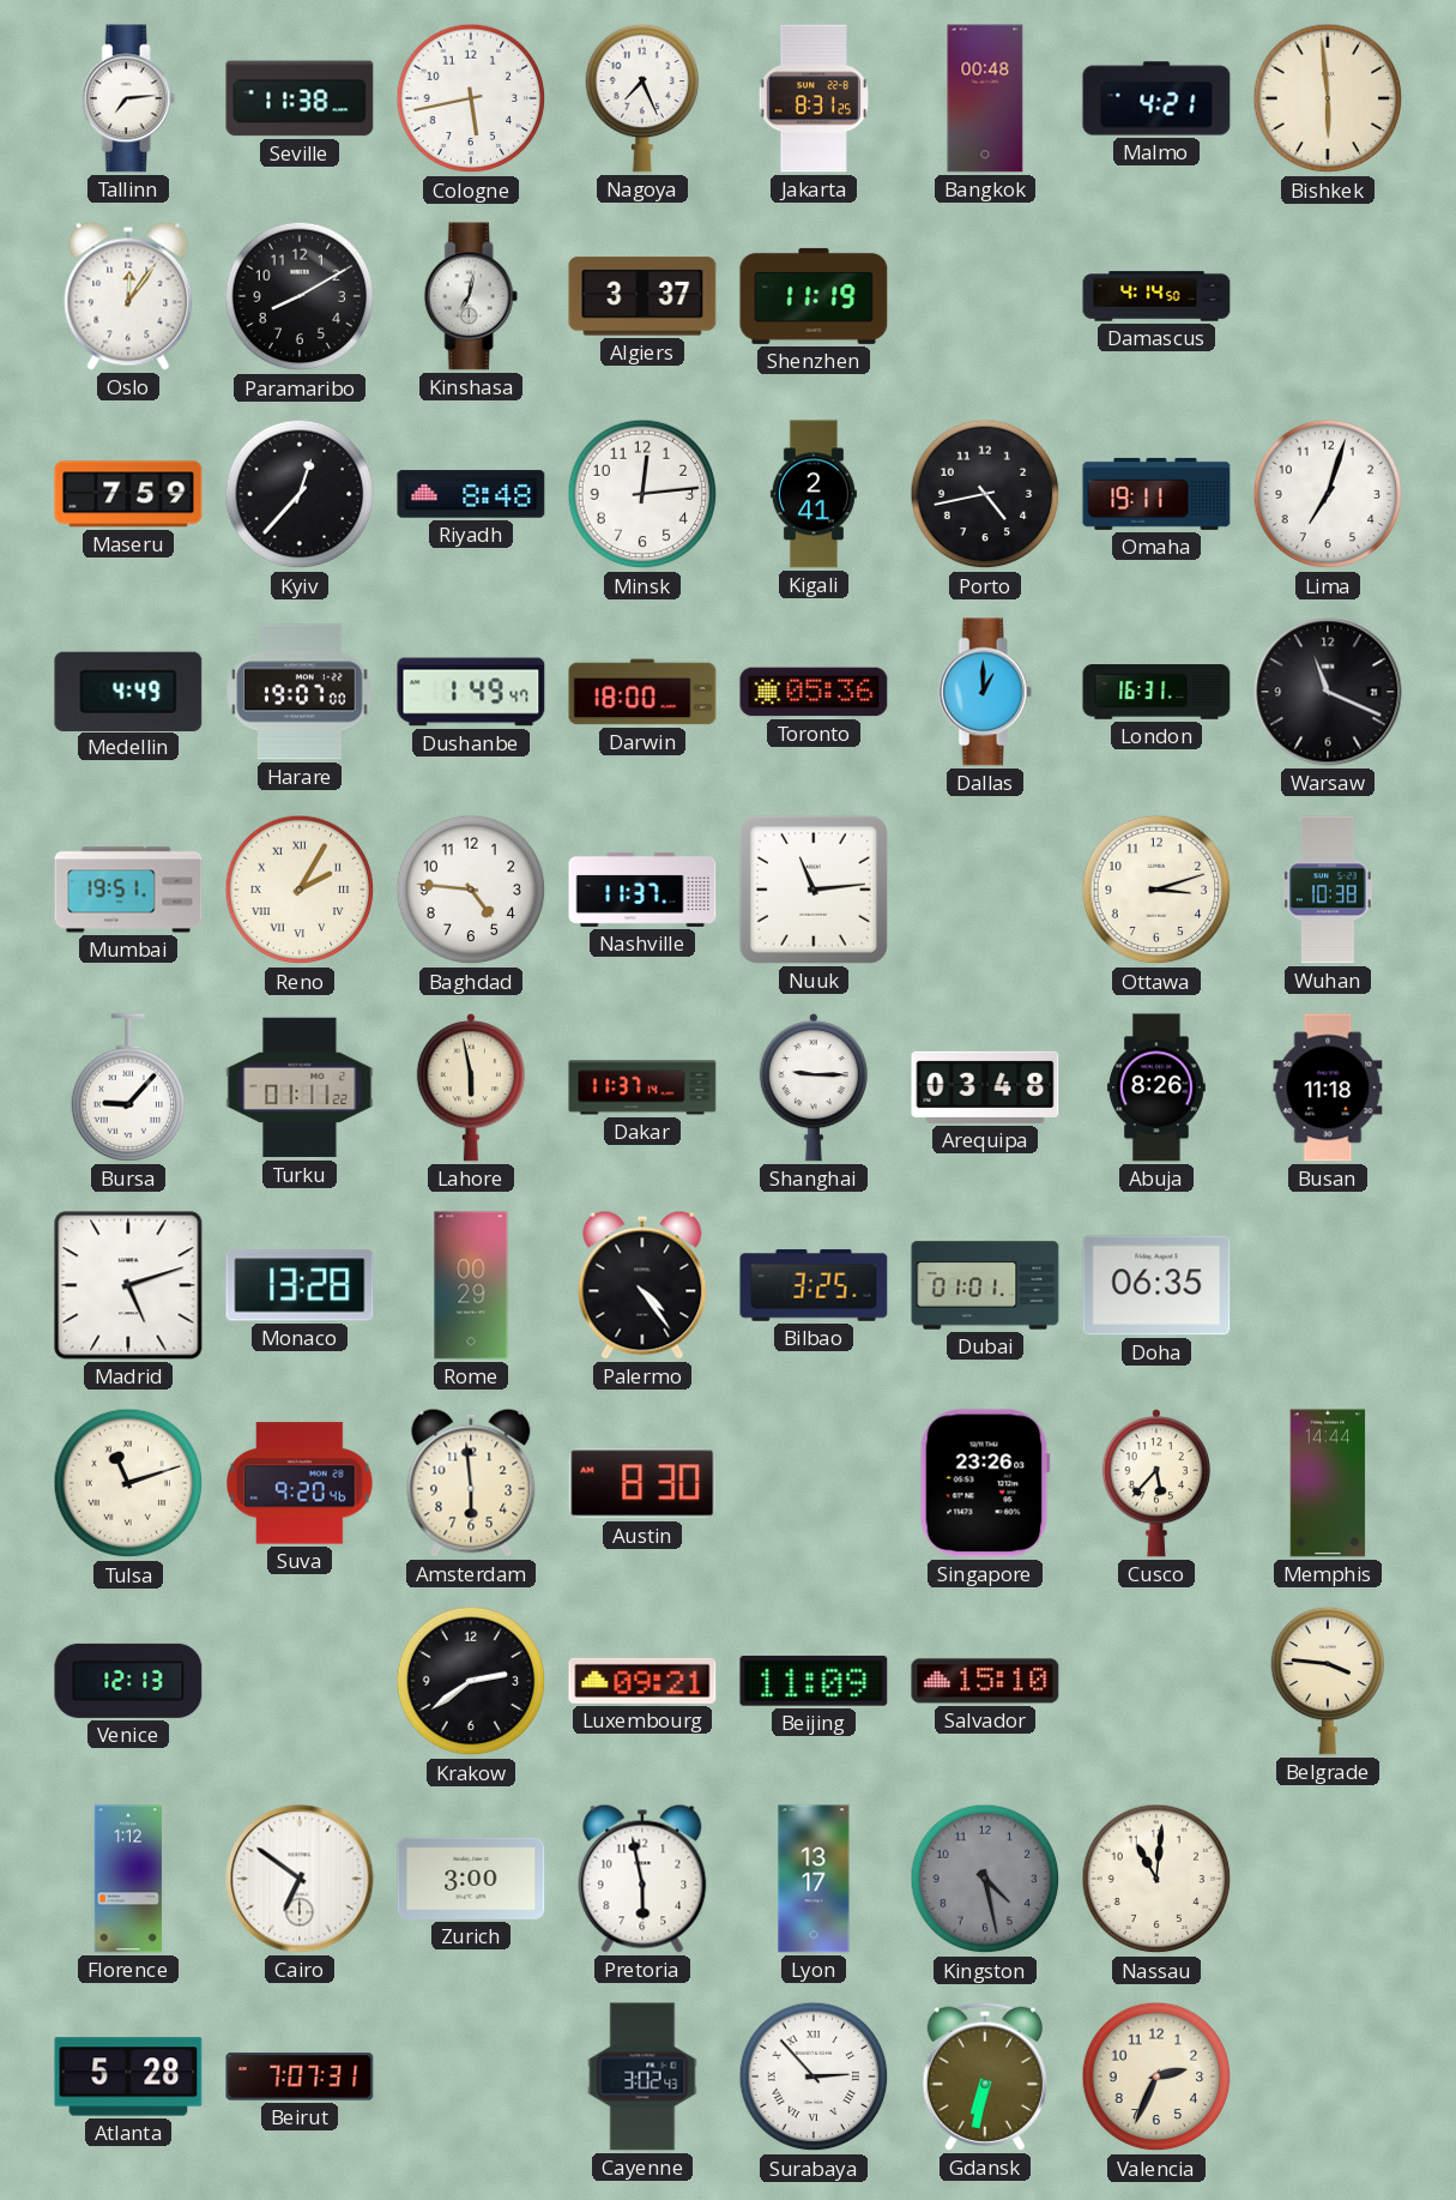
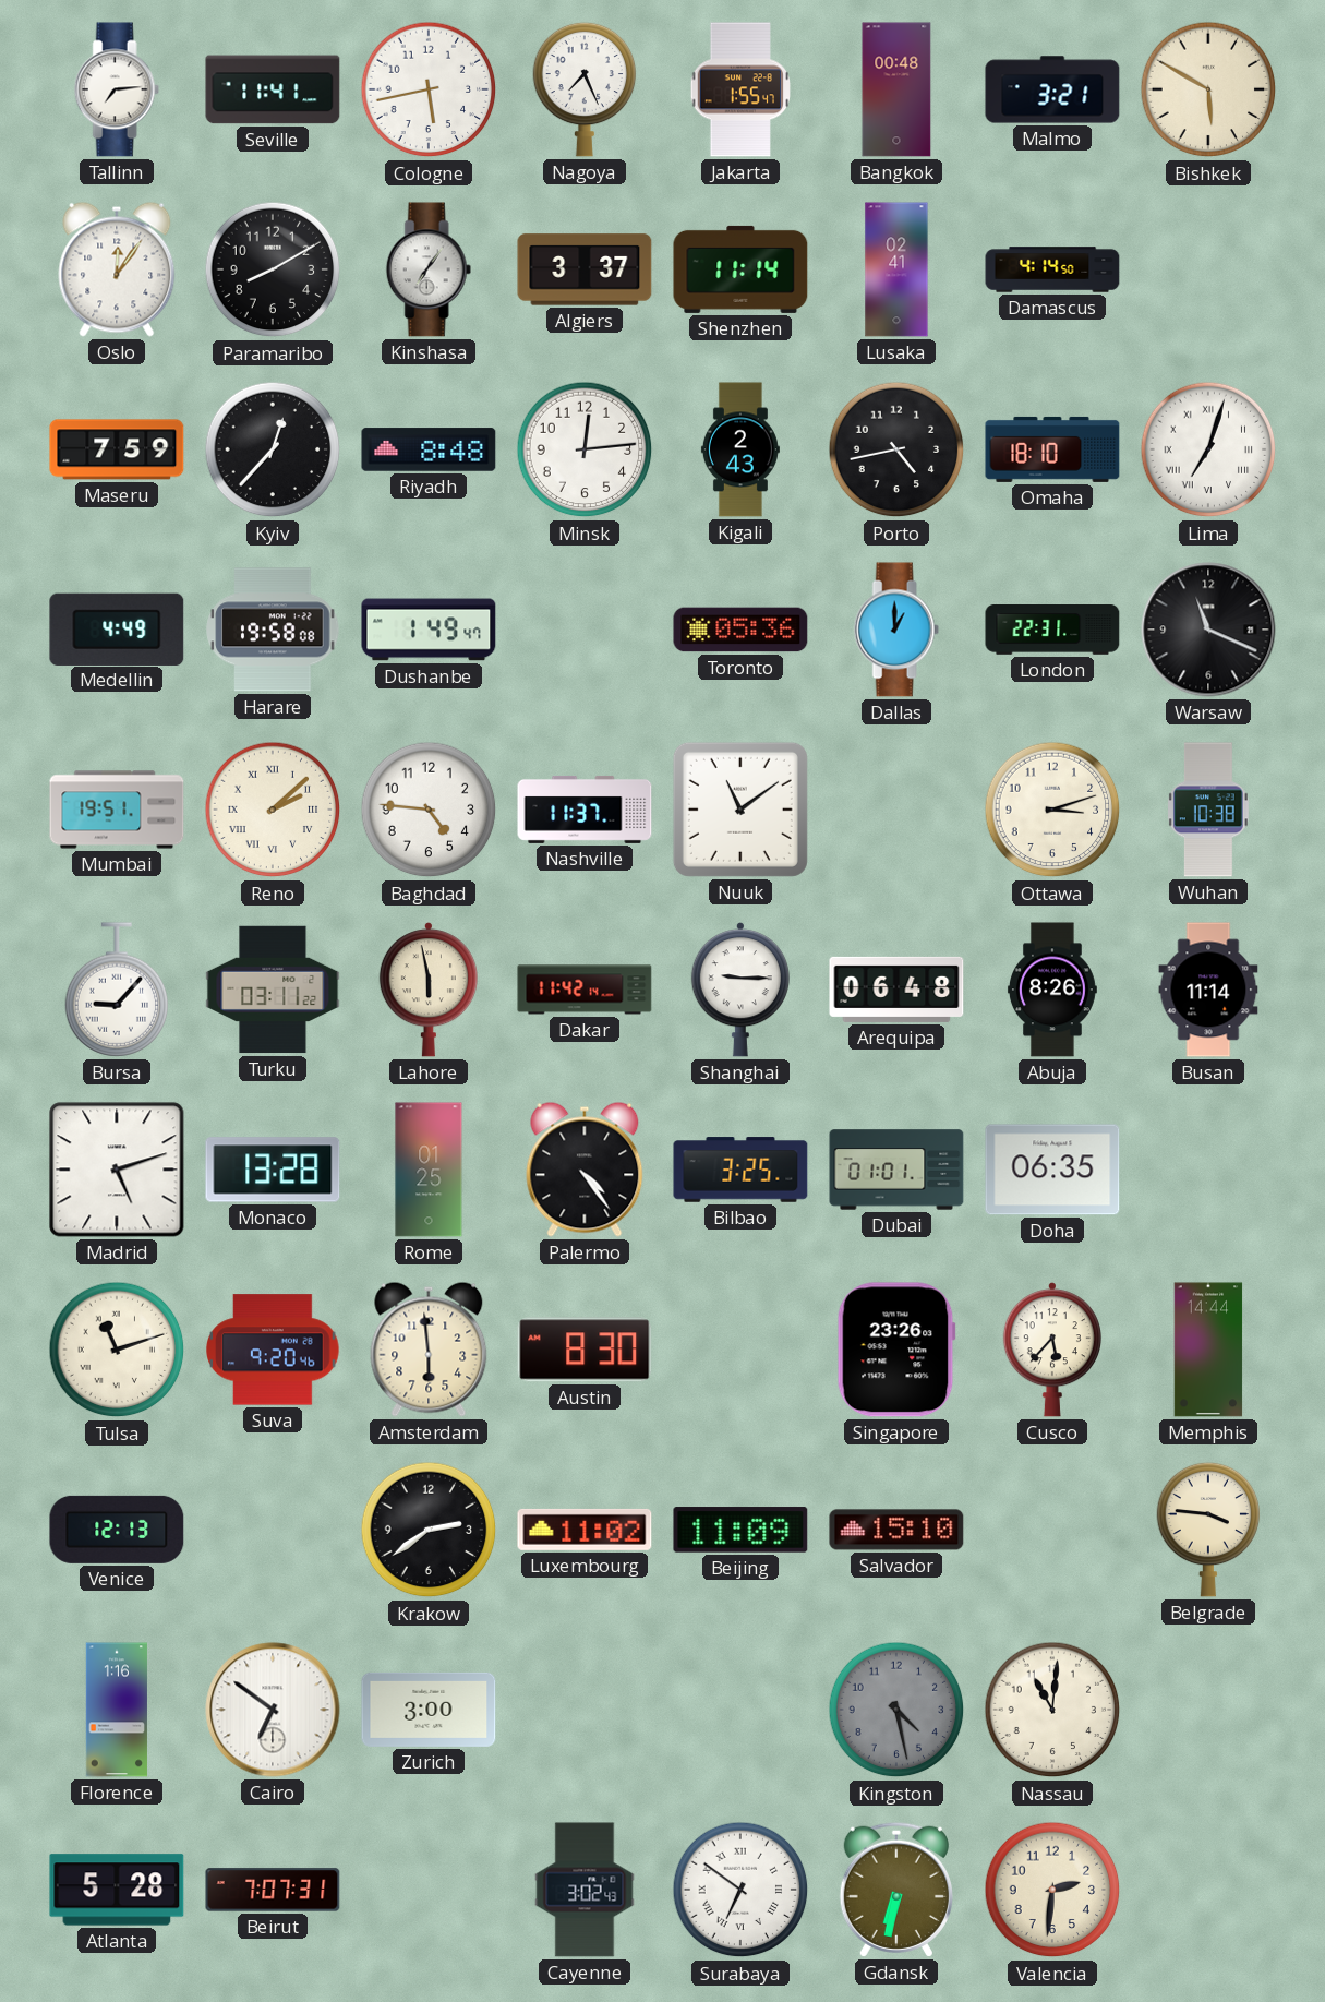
Seville: 11:38 -> 11:41 (273, 89)
Jakarta: 8:31 -> 1:55 (740, 89)
Malmo: 4:21 -> 3:21 (1052, 89)
Bishkek: 5:59 -> 5:50 (1208, 89)
Kinshasa: 7:02 -> 7:06 (429, 269)
Shenzhen: 11:19 -> 11:14 (740, 269)
Lusaka: none -> 02:41 (896, 269)
Kigali: 2:41 -> 2:43 (740, 449)
Omaha: 19:11 -> 18:10 (1052, 449)
Lima numerals: Arabic -> Roman (1208, 449)
Harare: 19:07 -> 19:58 (273, 630)
Darwin: 18:00 -> none (642, 692)
London: 16:31 -> 22:31 (1052, 630)
Reno: 2:05 -> 2:08 (273, 810)
Nuuk: 11:14 -> 11:09 (740, 810)
Turku: 01:11 -> 03:11 (273, 990)
Dakar: 11:37 -> 11:42 (585, 990)
Arequipa: 03:48 -> 06:48 (896, 990)
Busan: 11:18 -> 11:14 (1208, 990)
Rome: 00:29 -> 01:25 (429, 1170)
Luxembourg: 09:21 -> 11:02 (585, 1530)
Florence: 1:12 -> 1:16 (117, 1710)
Pretoria: 5:58 -> none (642, 1879)
Lyon: 13:17 -> none (814, 1879)
Surabaya: 2:53 -> 6:51 (740, 1890)
Valencia: 2:34 -> 2:31 (1052, 1890)
